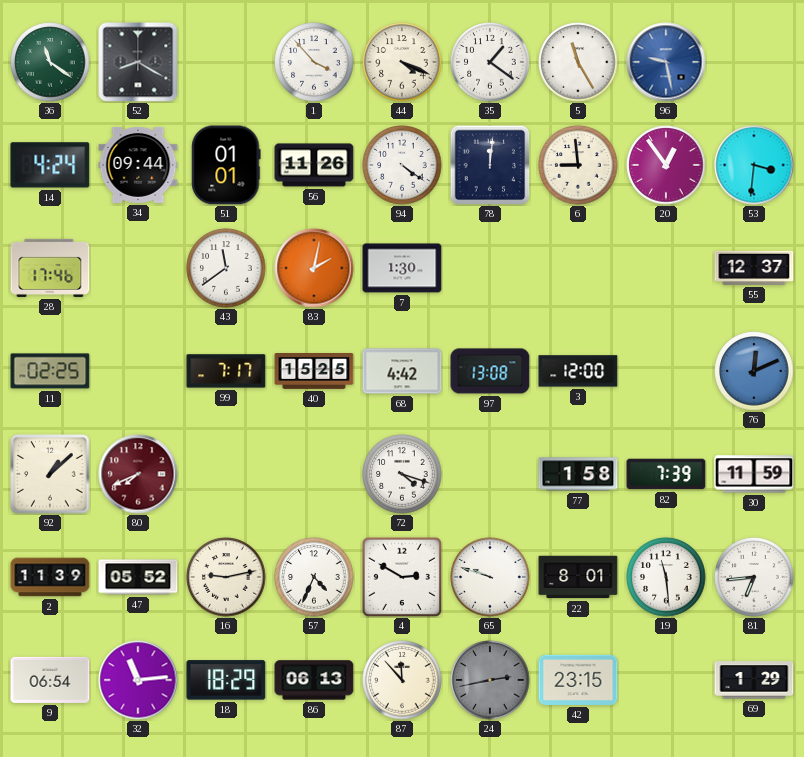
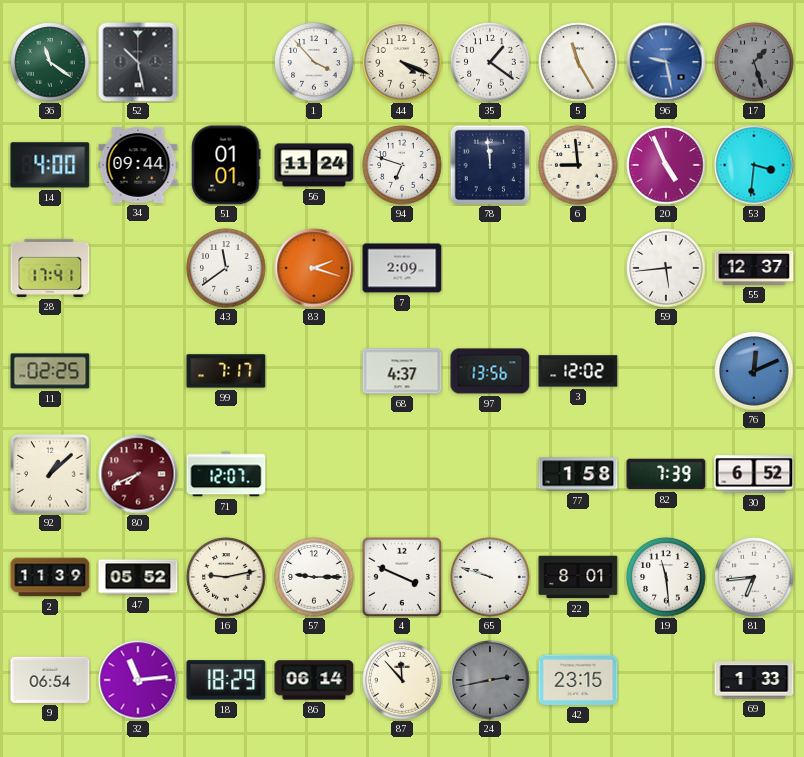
52: 8:20 -> 10:28 (138, 62)
17: none -> 1:27 (754, 62)
14: 4:24 -> 4:00 (50, 165)
56: 11:26 -> 11:24 (314, 165)
94: 4:21 -> 6:48 (402, 165)
78: 12:01 -> 11:59 (490, 165)
20: 12:54 -> 4:56 (666, 165)
28: 17:46 -> 17:41 (50, 268)
83: 2:02 -> 2:18 (314, 268)
7: 1:30 -> 2:09 (402, 268)
59: none -> 5:44 (666, 268)
40: 15:25 -> none (314, 372)
68: 4:42 -> 4:37 (402, 371)
97: 13:08 -> 13:56 (490, 371)
3: 12:00 -> 12:02 (578, 371)
71: none -> 12:07 (226, 474)
72: 4:18 -> none (402, 474)
30: 11:59 -> 6:52 (754, 474)
57: 4:34 -> 9:15 (314, 577)
4: 2:50 -> 3:49 (402, 577)
86: 06:13 -> 06:14 (314, 680)
69: 1:29 -> 1:33 (754, 680)
